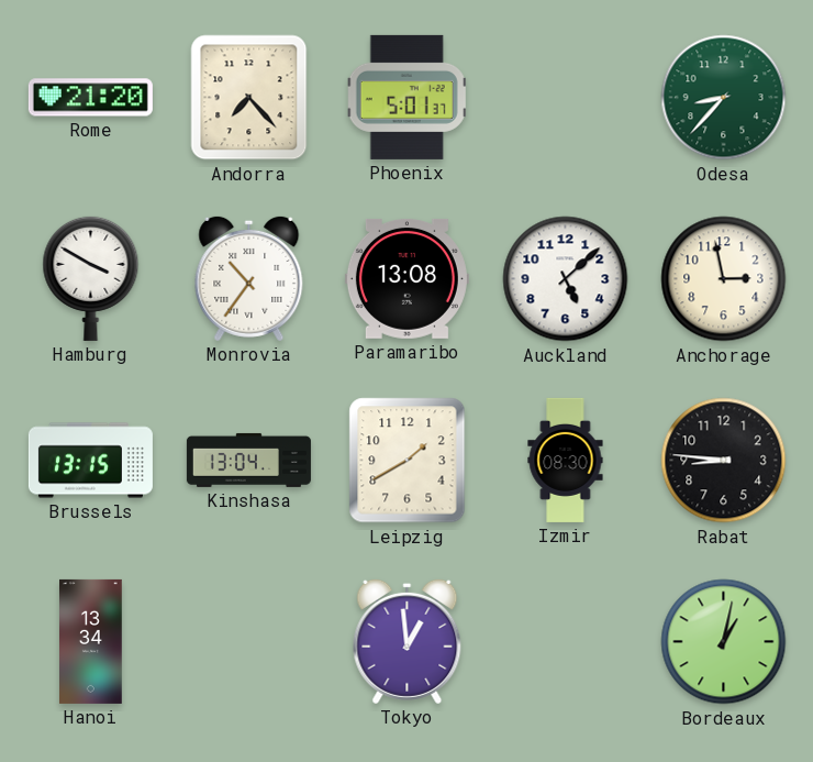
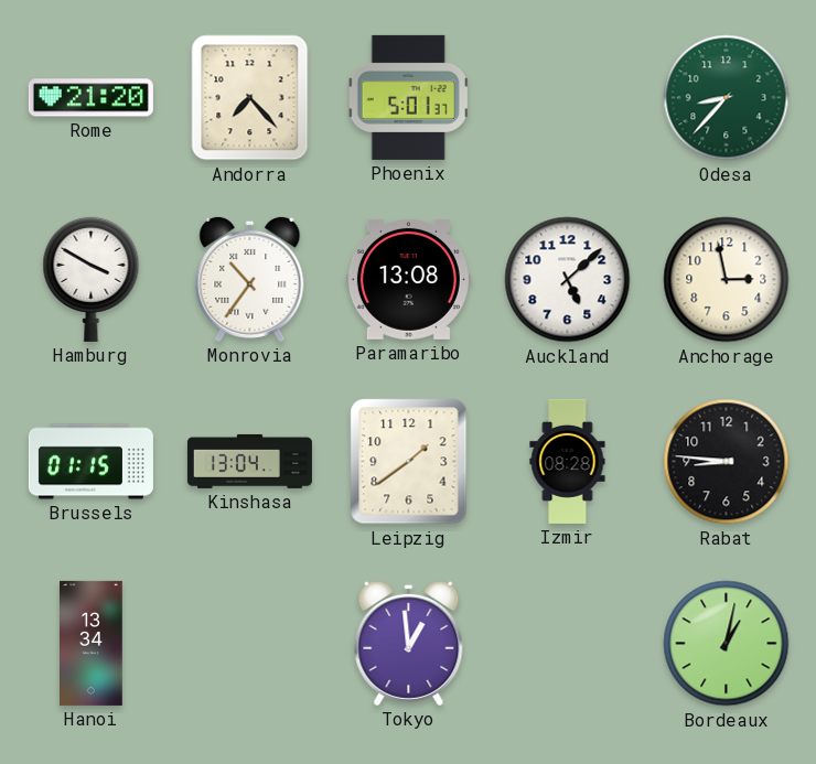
Brussels: 13:15 -> 01:15 (90, 462)
Leipzig: 1:40 -> 1:39 (409, 462)
Izmir: 08:30 -> 08:28 (568, 461)
